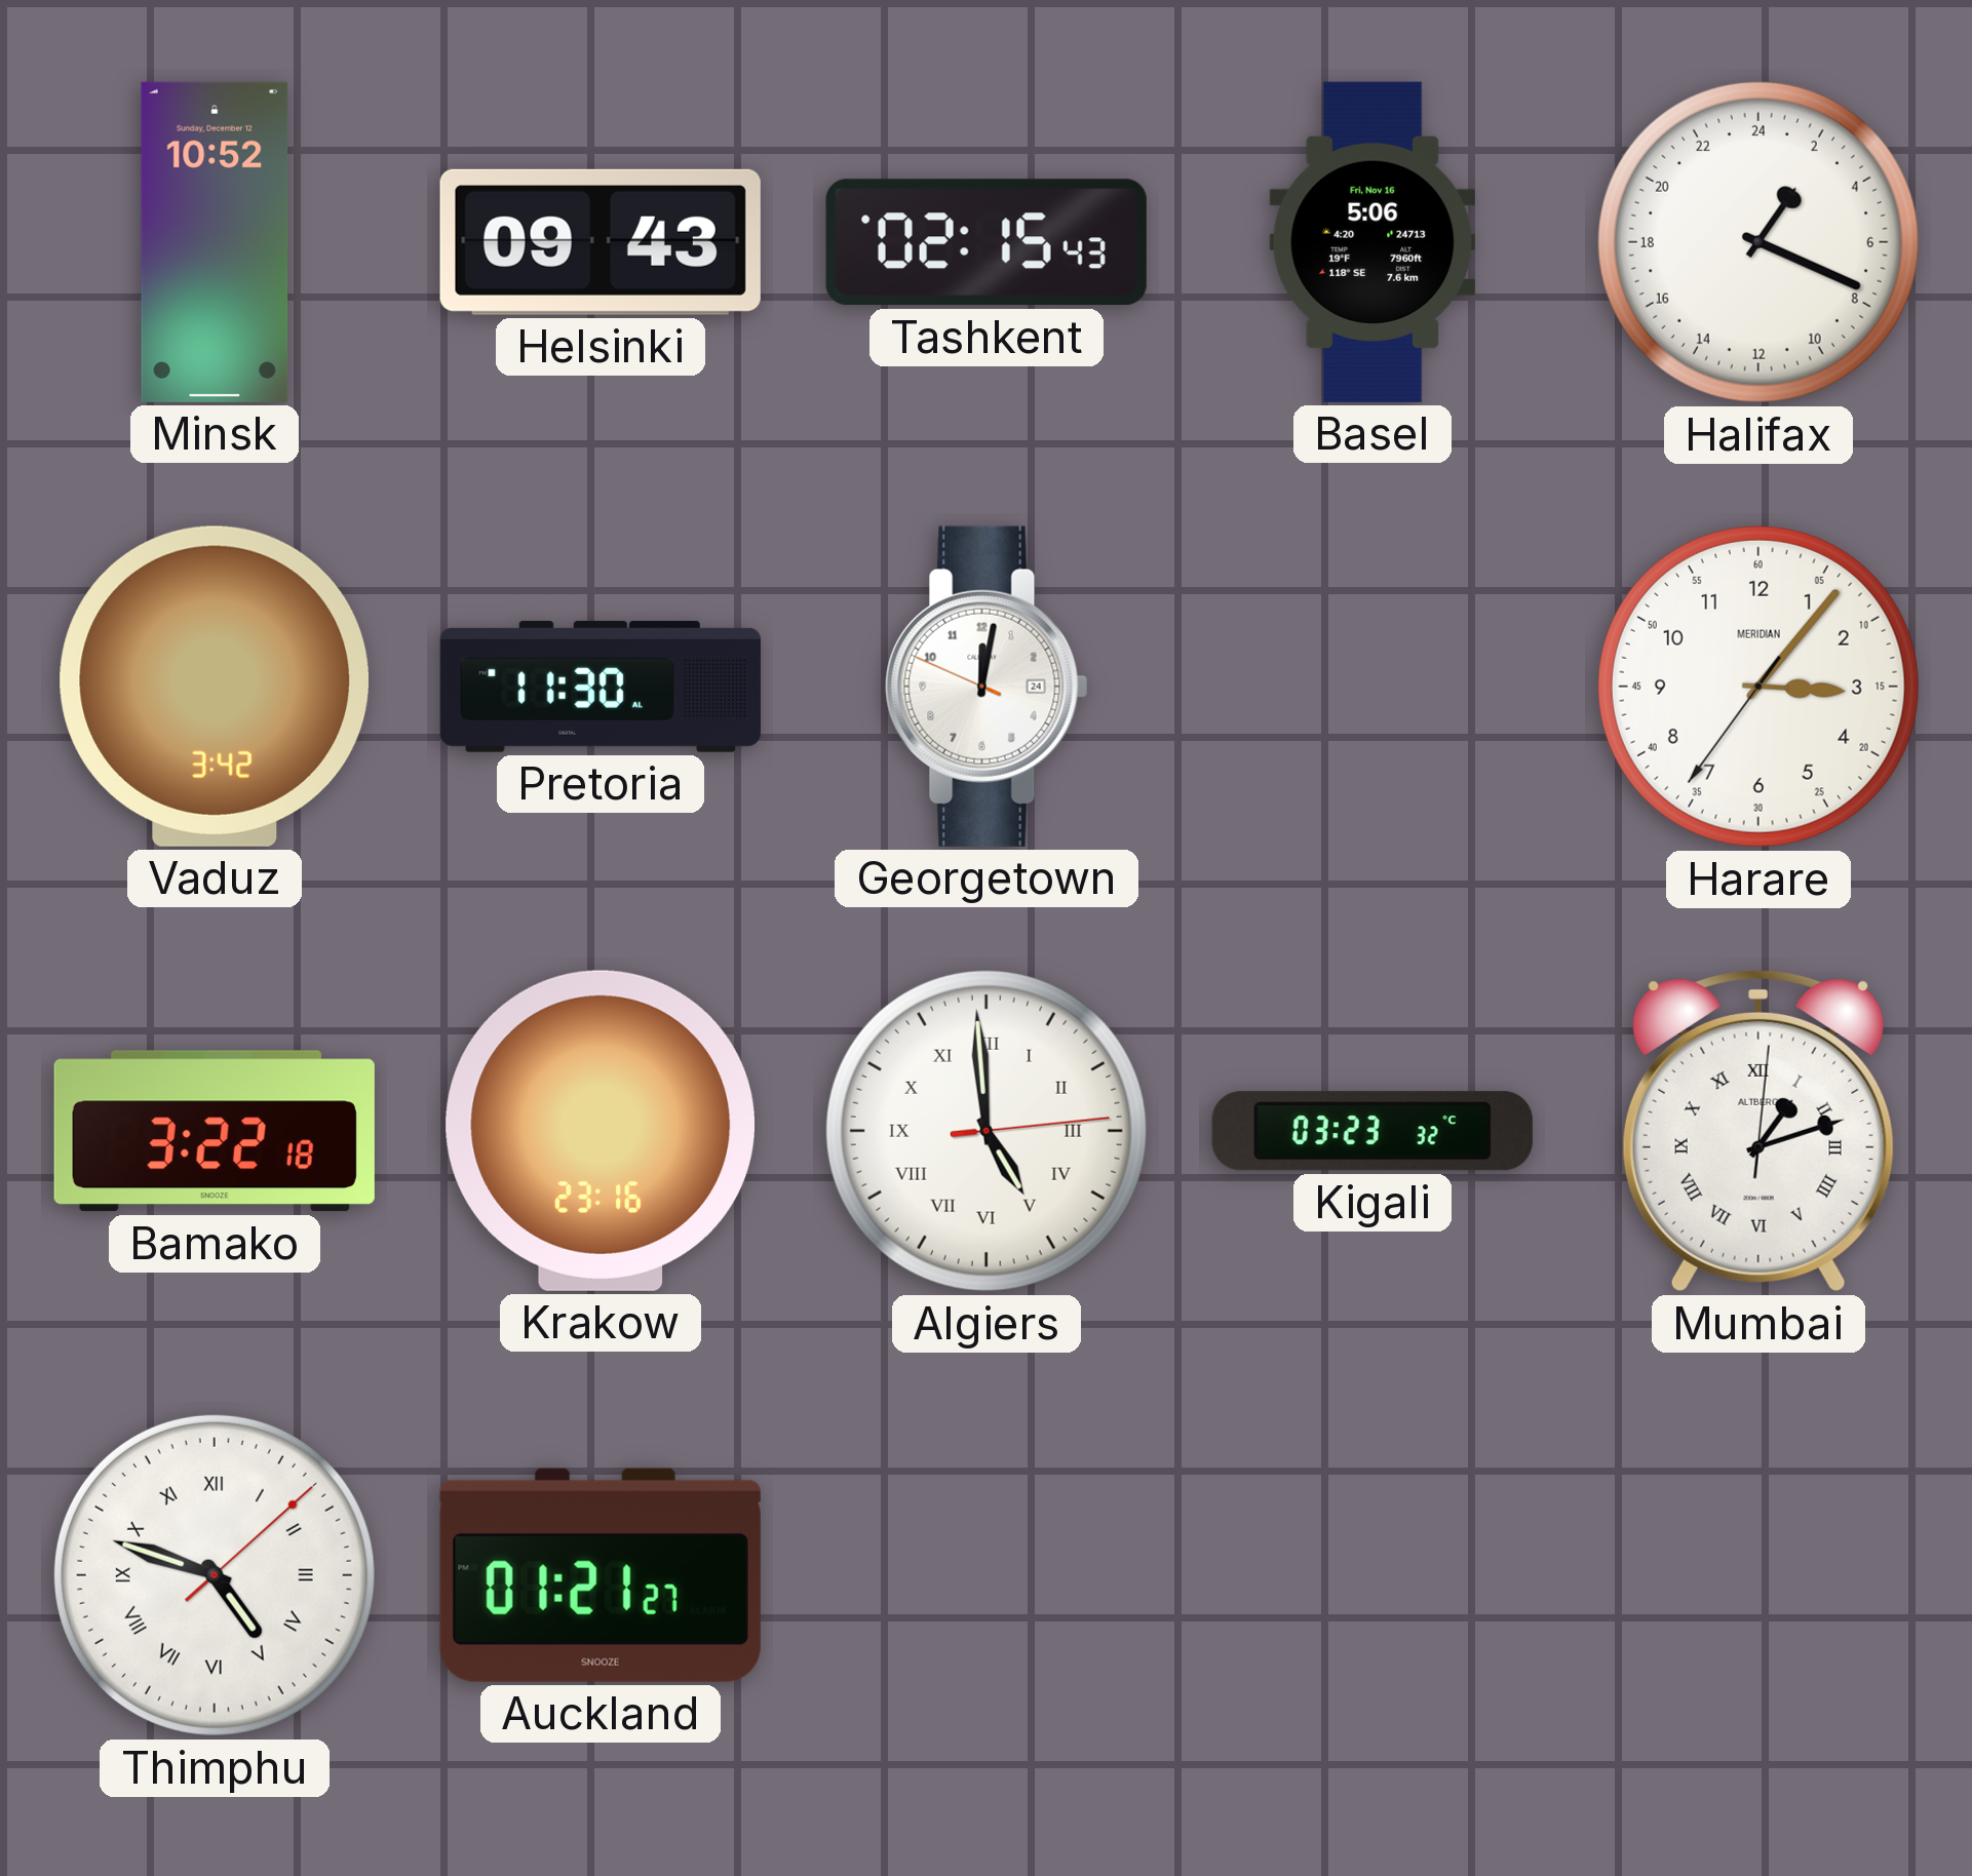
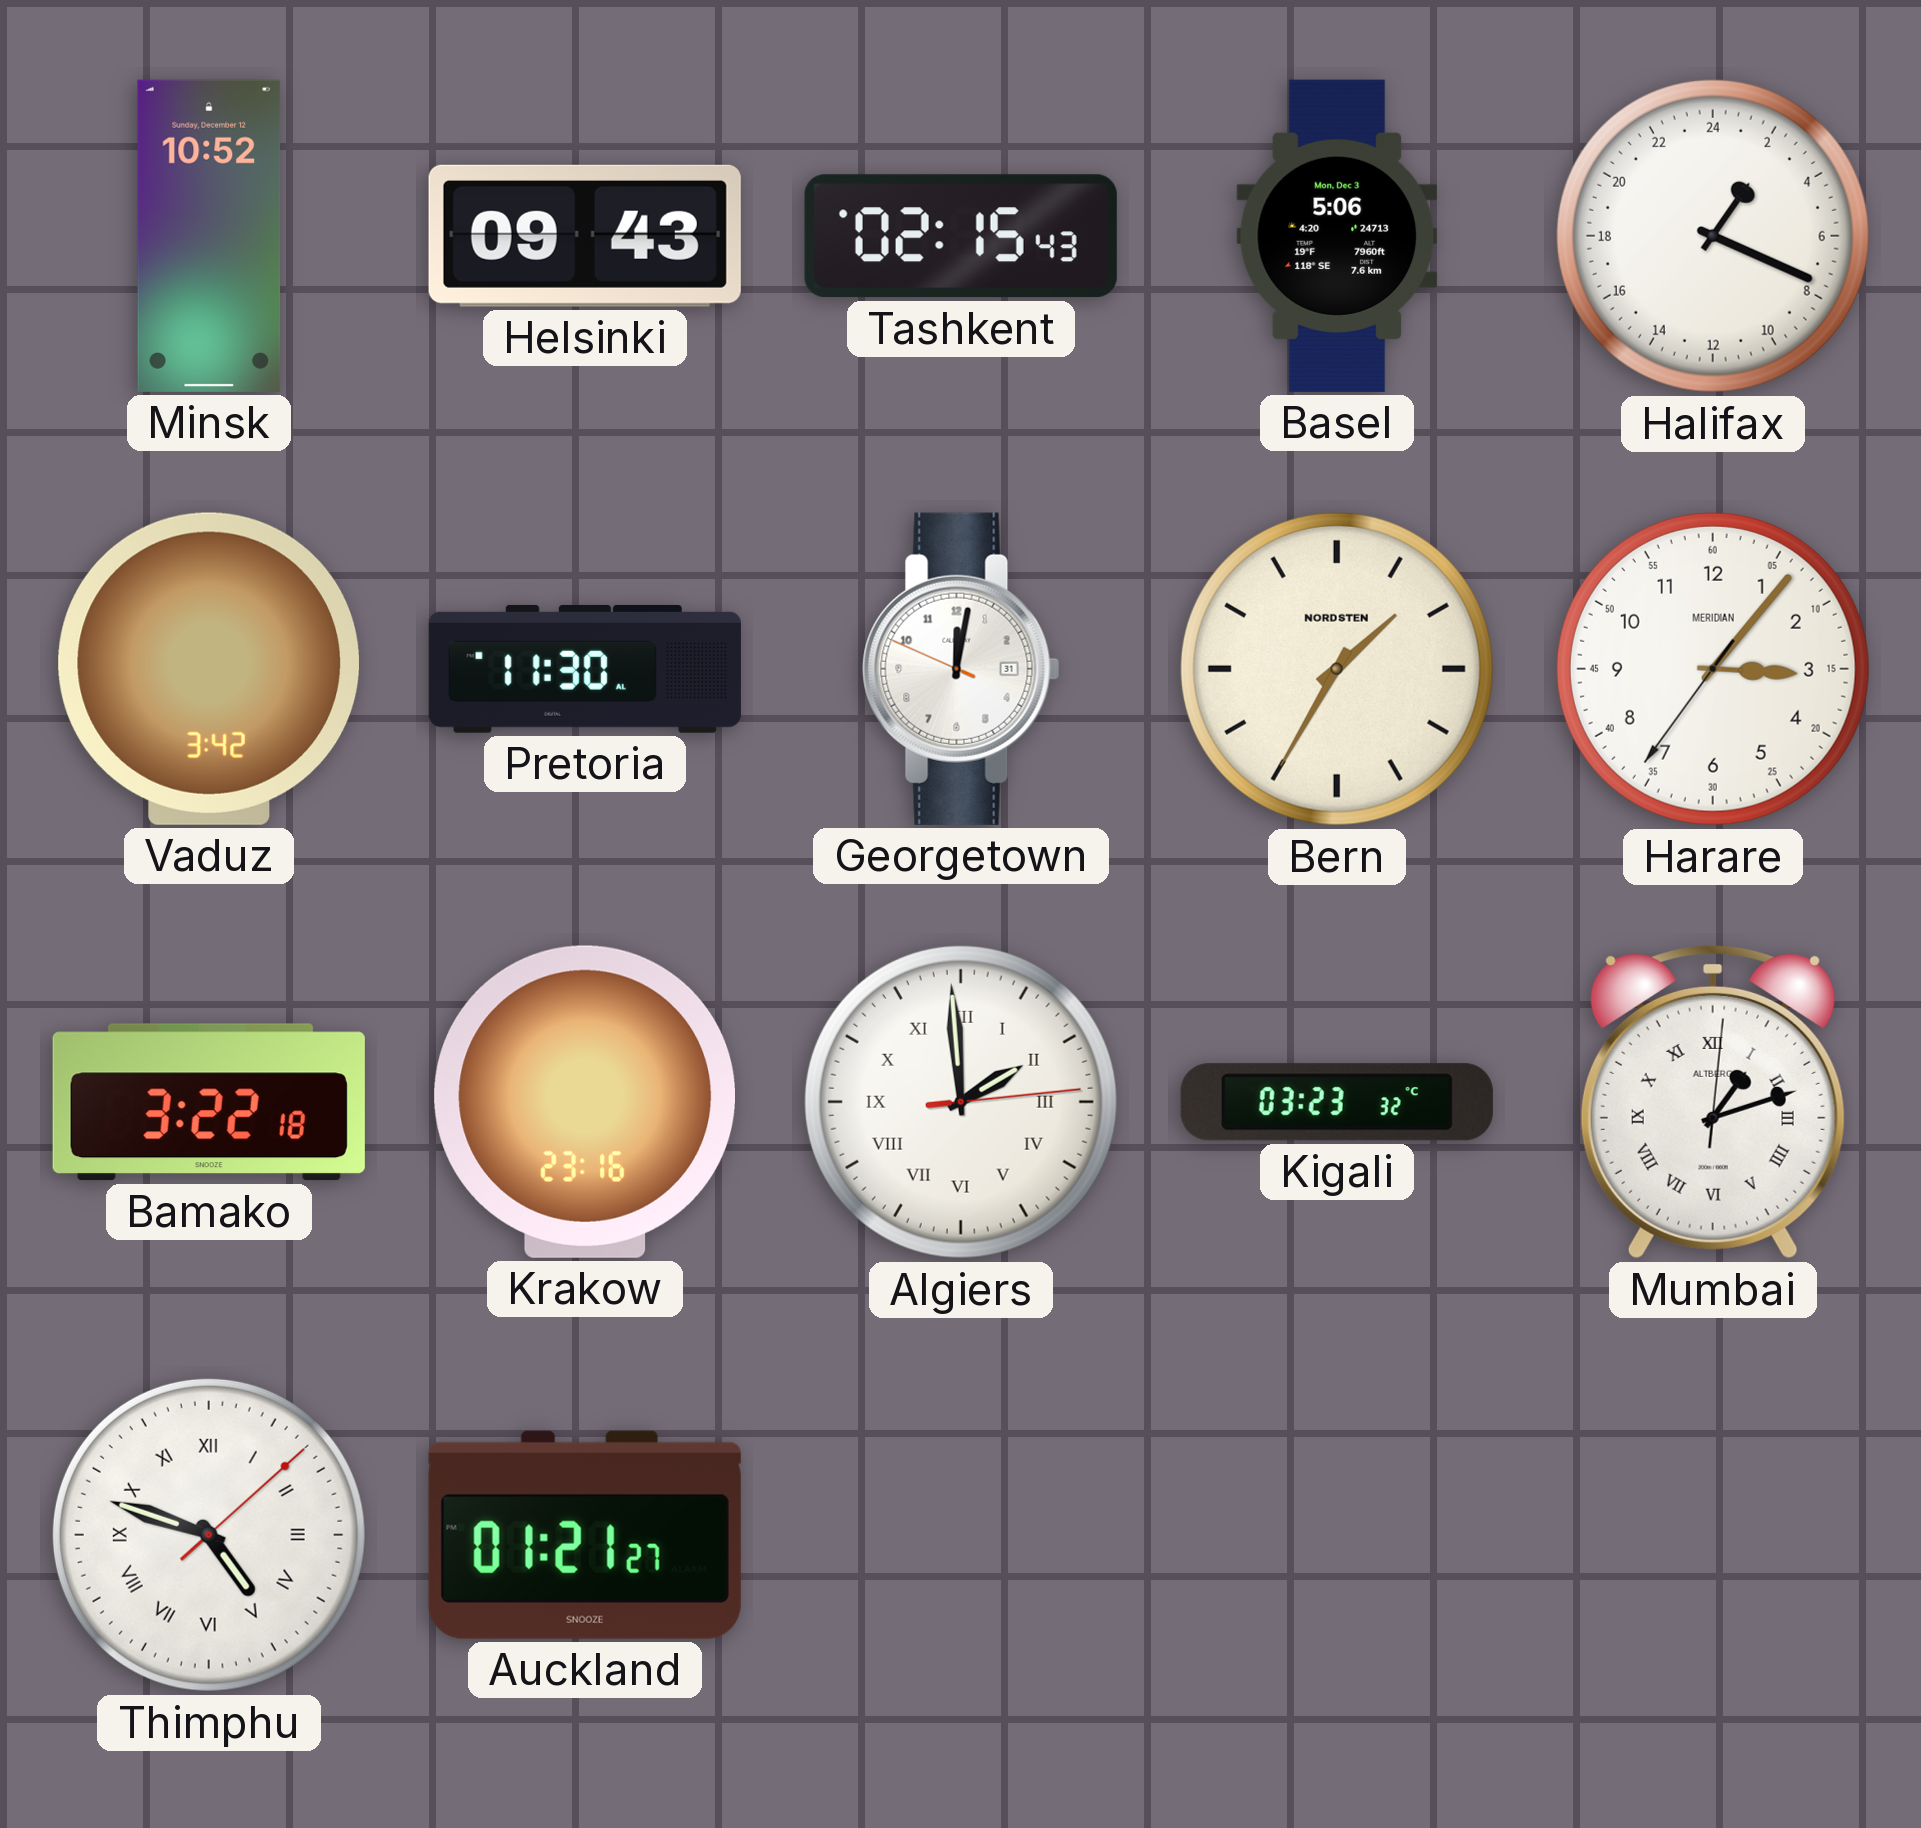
Basel date: Fri, Nov 16 -> Mon, Dec 3 (1337, 236)
Georgetown date: 24 -> 31 (961, 669)
Bern: none -> 1:35 (1337, 669)
Algiers: 4:59 -> 1:59 (961, 1102)
